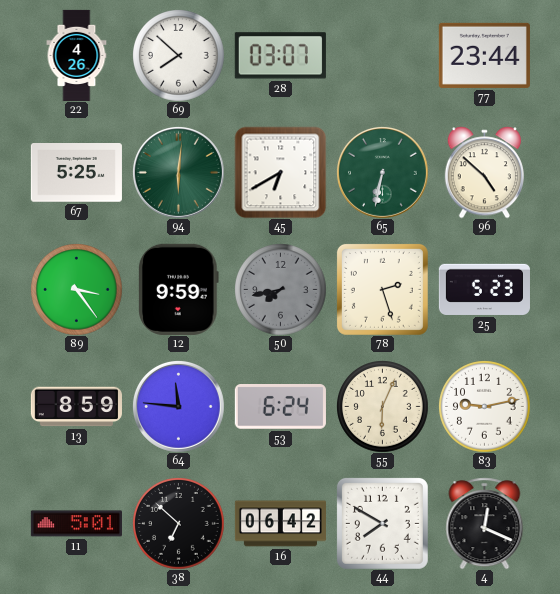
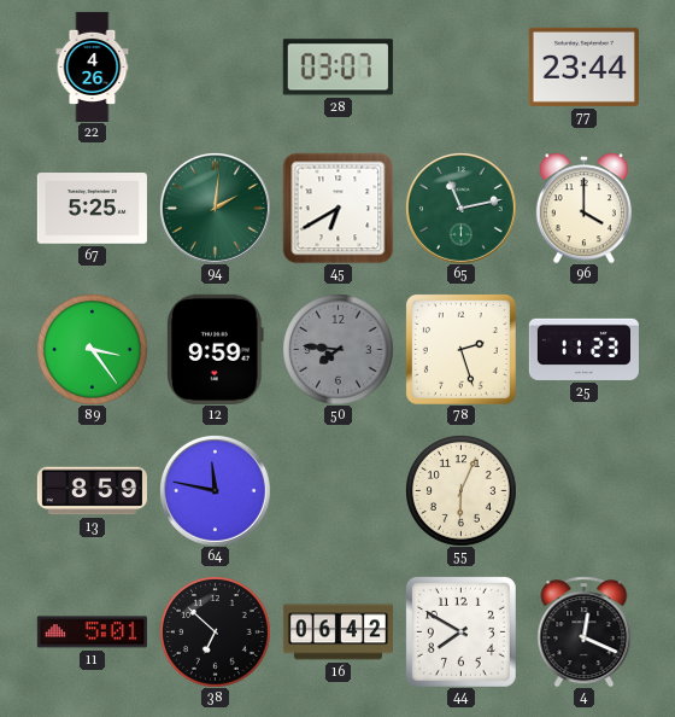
69: 7:52 -> none (179, 56)
94: 6:01 -> 2:01 (215, 208)
65: 6:32 -> 11:13 (460, 208)
96: 4:52 -> 4:00 (583, 208)
50: 7:43 -> 7:46 (339, 350)
25: 5:23 -> 11:23 (583, 349)
64: 11:46 -> 11:47 (215, 490)
53: 6:24 -> none (280, 407)
83: 9:13 -> none (485, 407)
